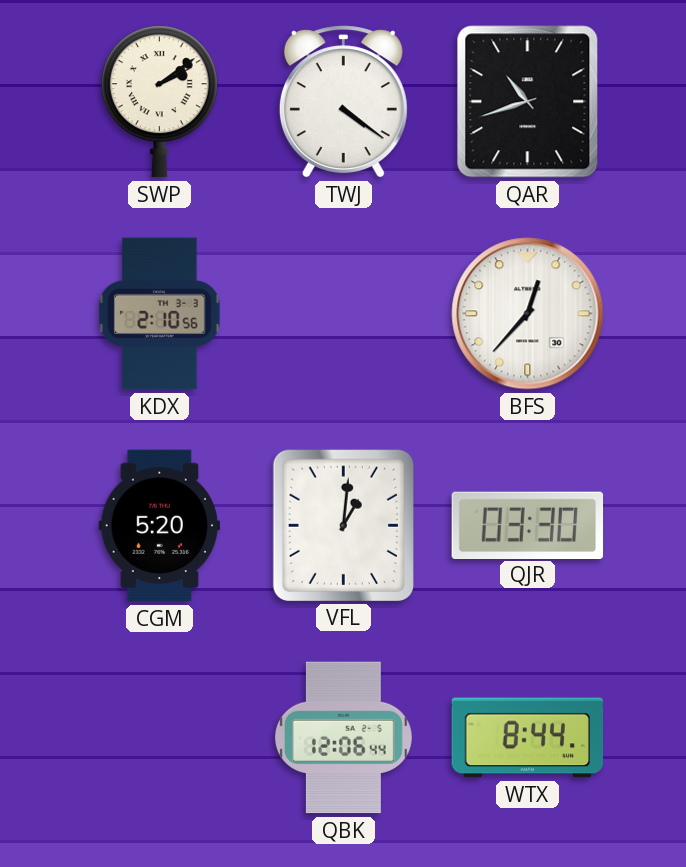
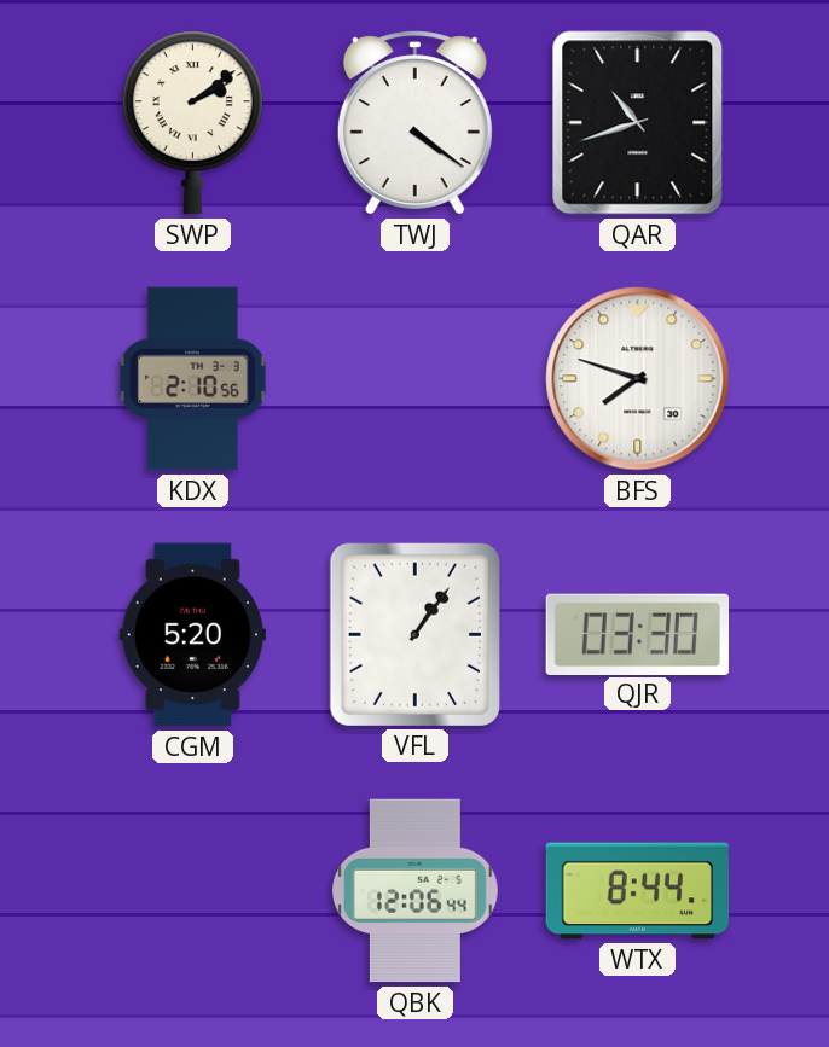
BFS: 12:37 -> 7:48 (638, 379)
VFL: 1:01 -> 1:06 (414, 634)
